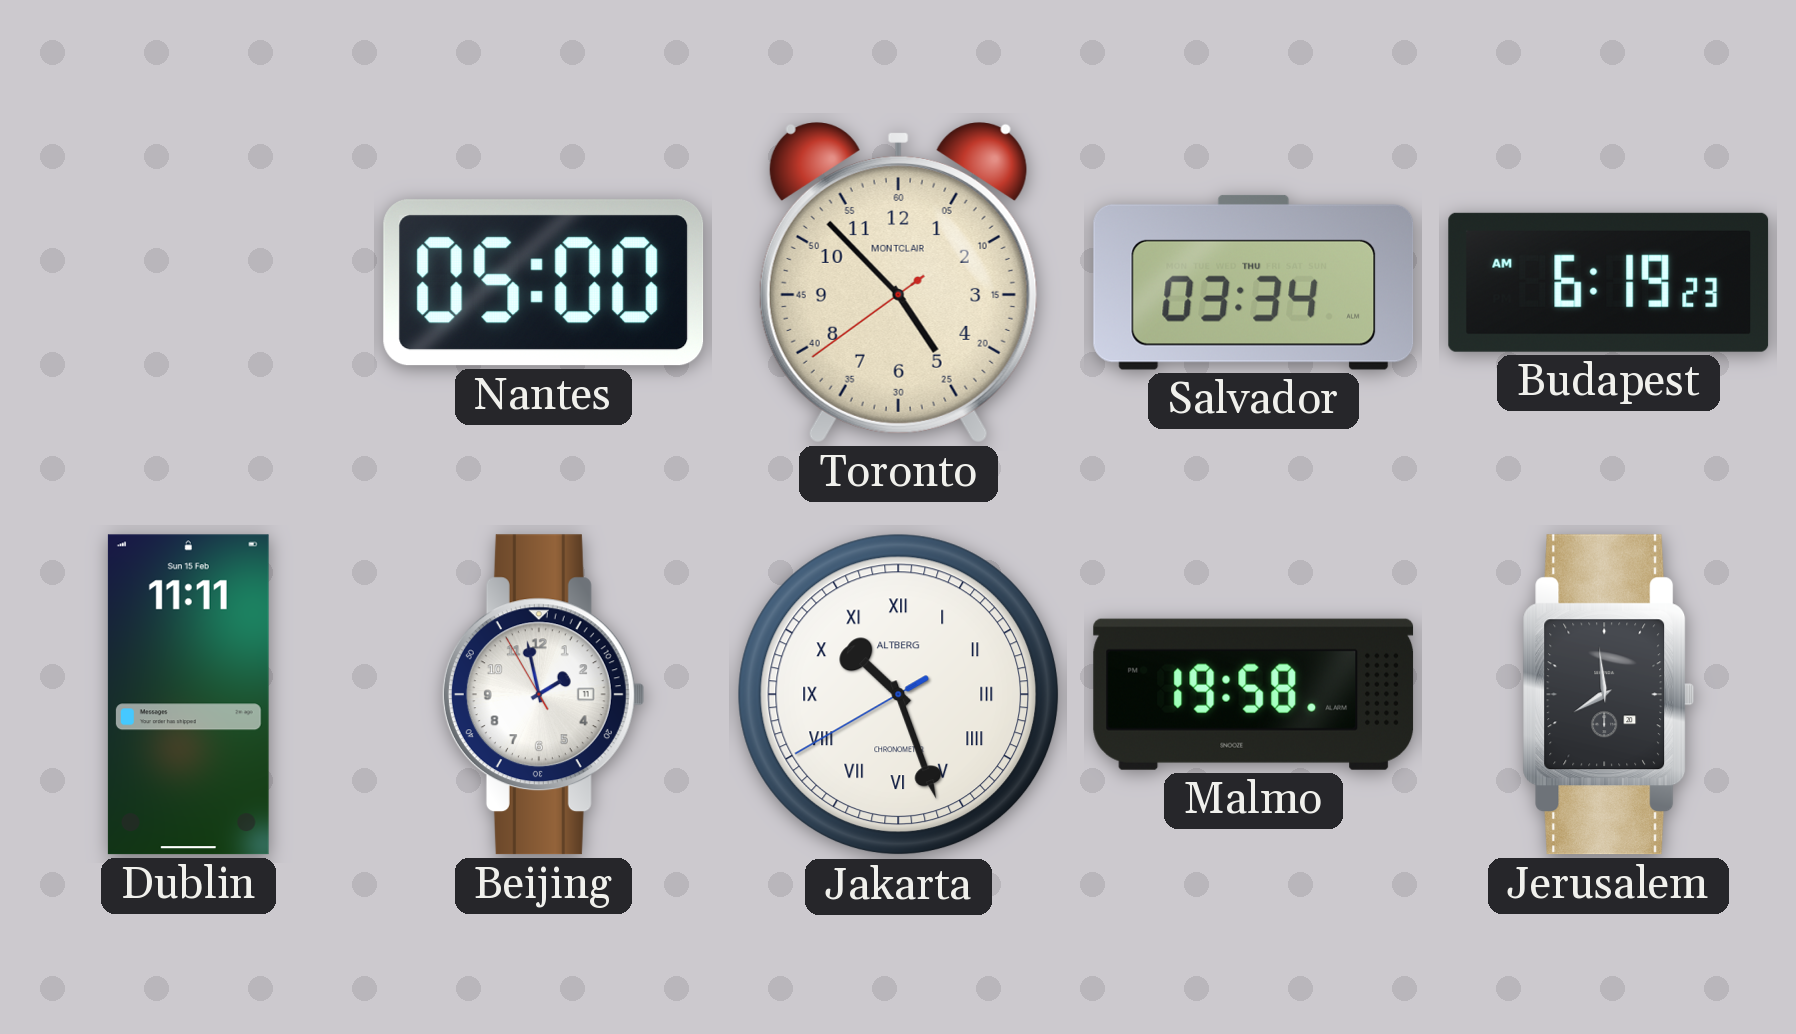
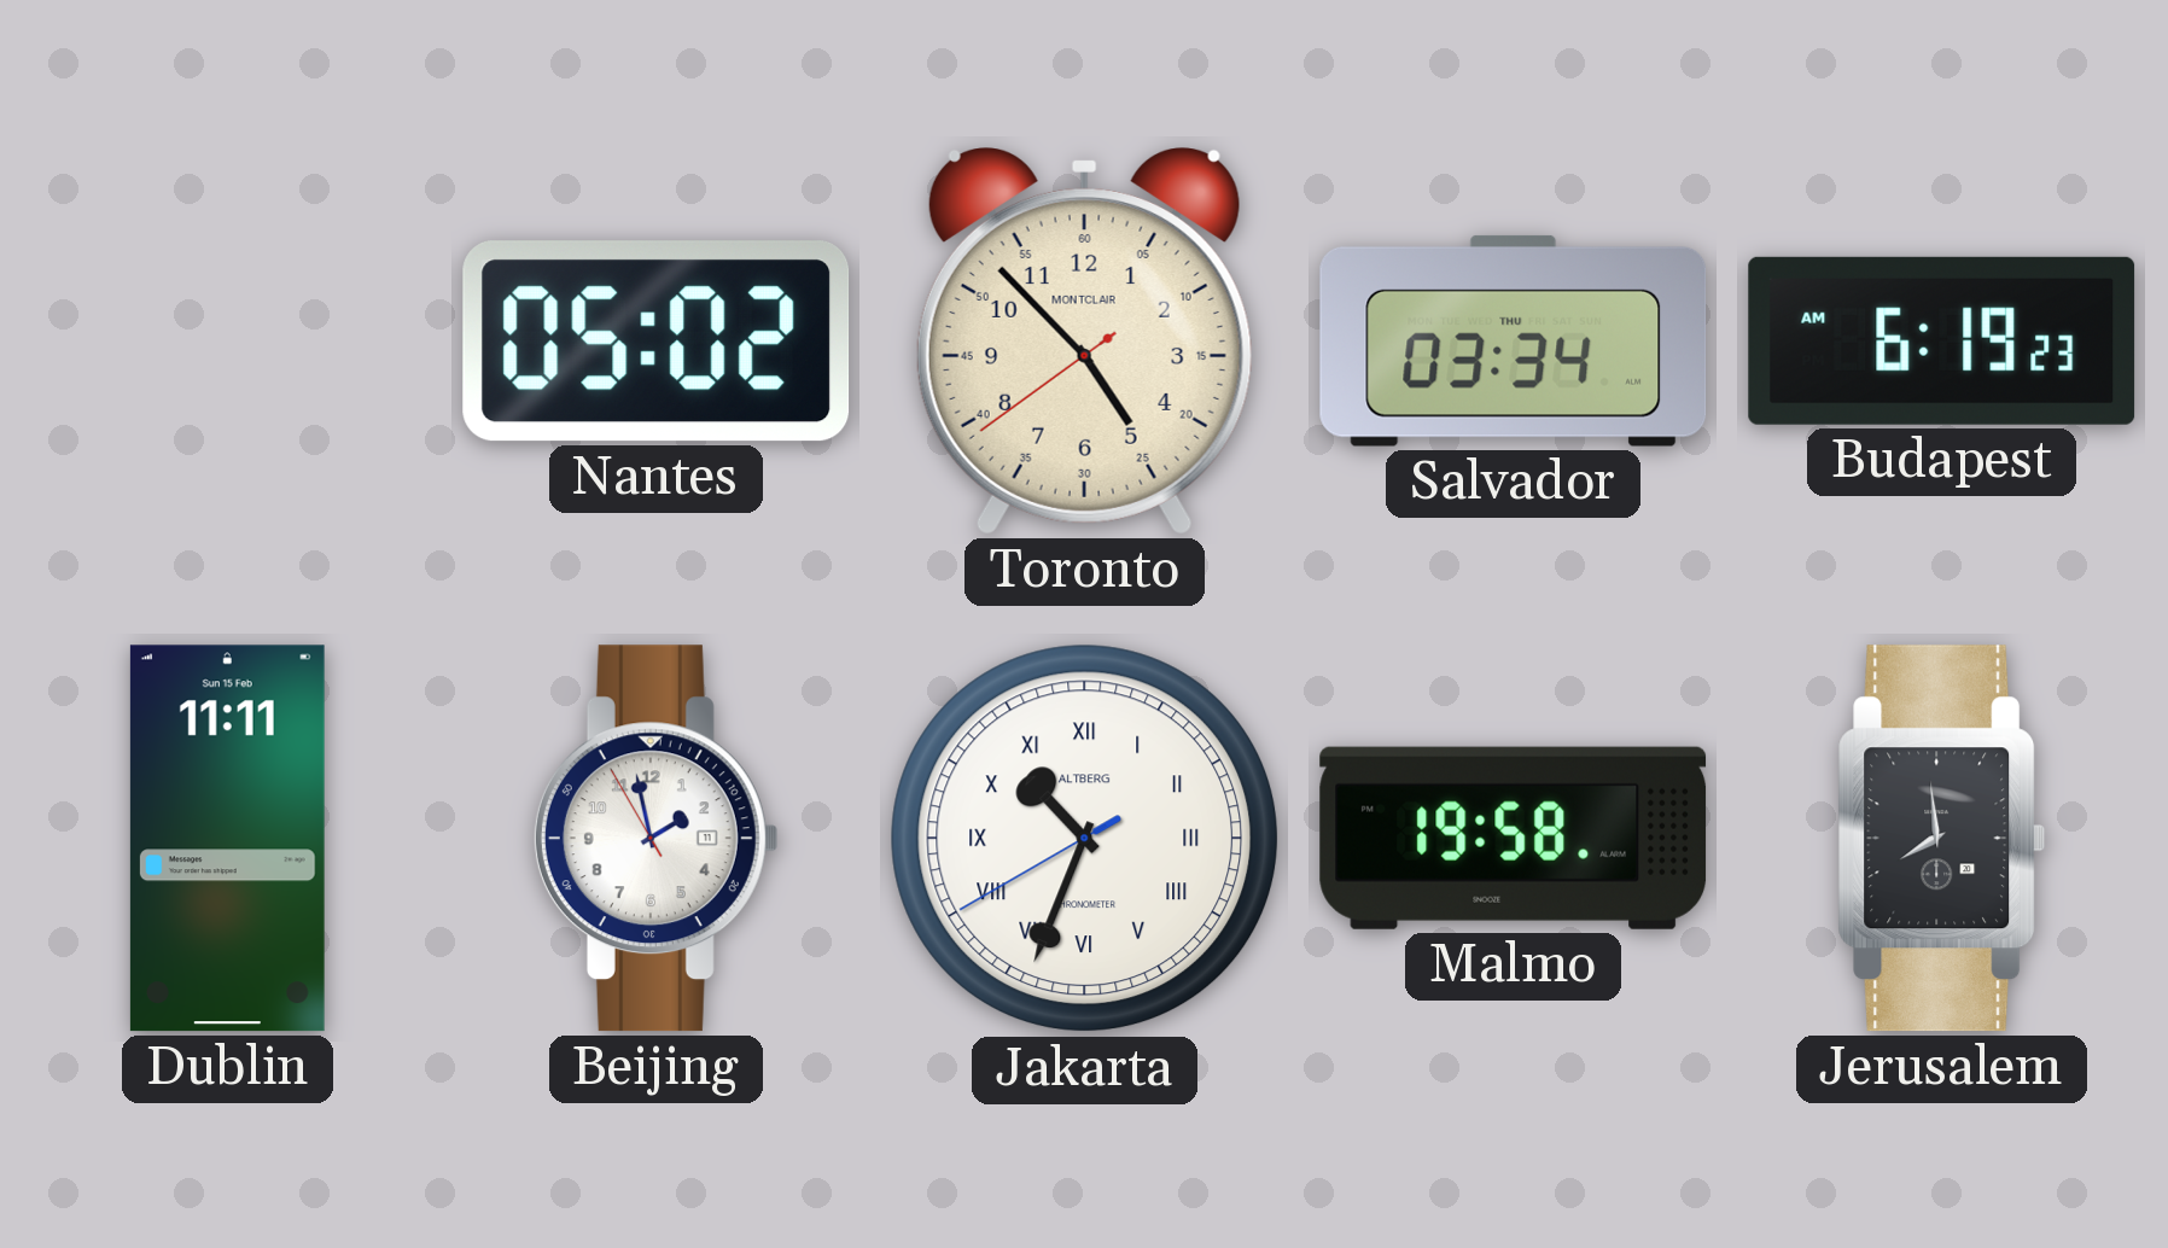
Nantes: 05:00 -> 05:02 (657, 342)
Jakarta: 10:26 -> 10:33 (1085, 839)
